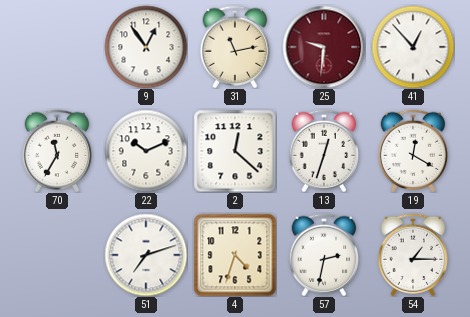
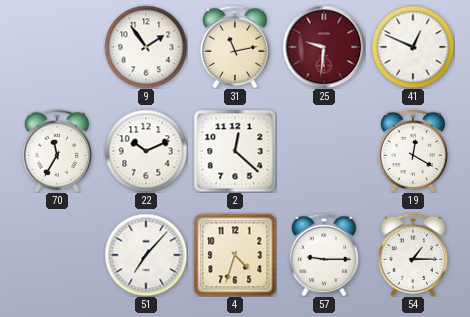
9: 12:54 -> 1:54 (146, 47)
41: 12:53 -> 12:49 (413, 47)
13: 12:33 -> none (324, 151)
51: 7:12 -> 7:07 (146, 255)
57: 2:32 -> 9:15 (324, 255)
